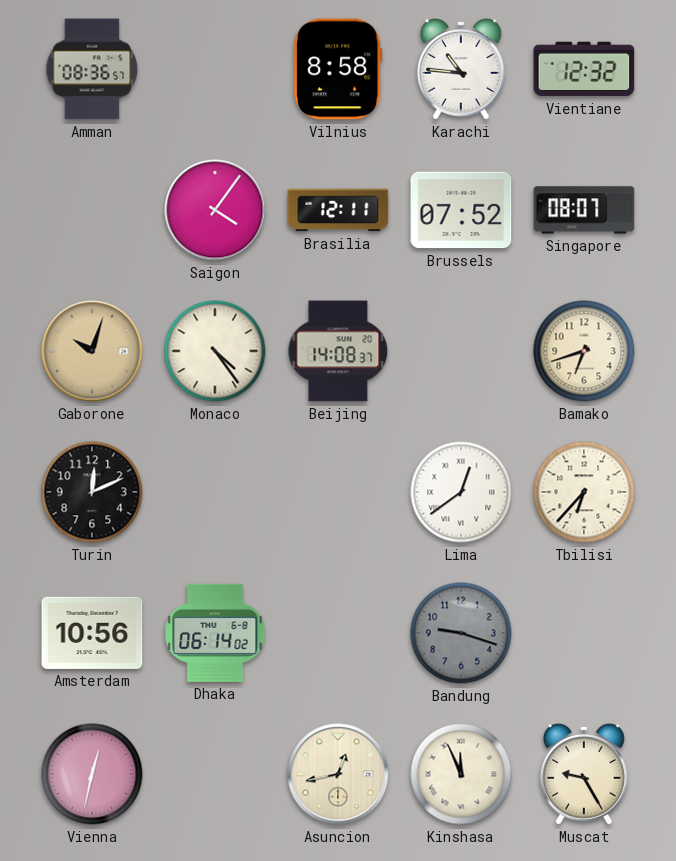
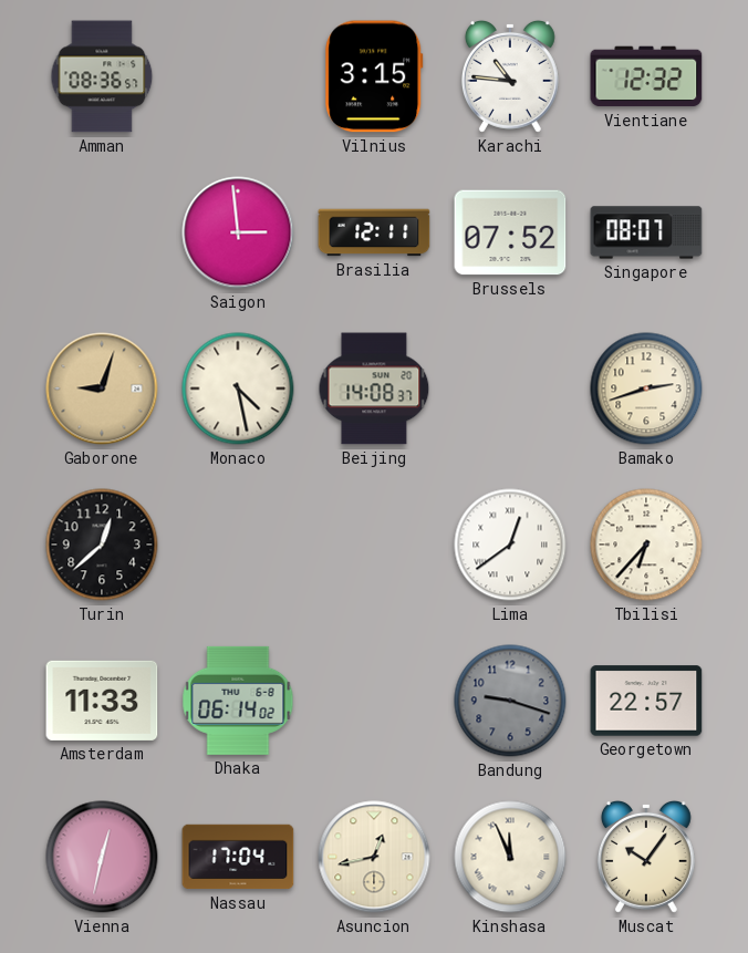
Vilnius: 8:58 -> 3:15 (374, 76)
Saigon: 4:06 -> 2:59 (238, 232)
Gaborone: 10:03 -> 9:03 (102, 389)
Monaco: 4:24 -> 4:28 (238, 389)
Bamako: 6:42 -> 2:42 (646, 389)
Turin: 12:11 -> 12:38 (102, 545)
Amsterdam: 10:56 -> 11:33 (102, 701)
Georgetown: none -> 22:57 (646, 701)
Nassau: none -> 17:04 (238, 857)
Muscat: 9:25 -> 10:06 (646, 857)
